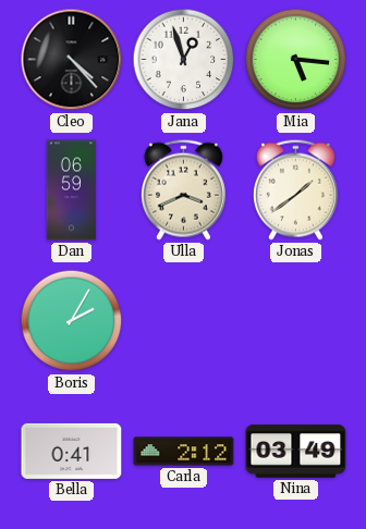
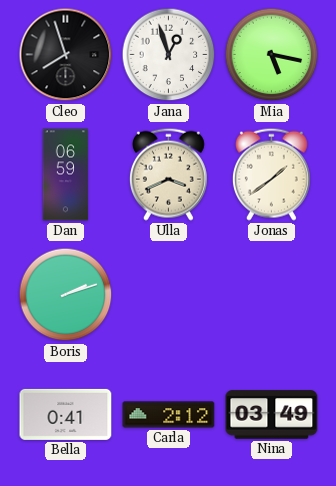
Cleo: 4:23 -> 7:57 (66, 55)
Mia: 5:16 -> 5:17 (272, 55)
Boris: 2:05 -> 2:12 (66, 295)
